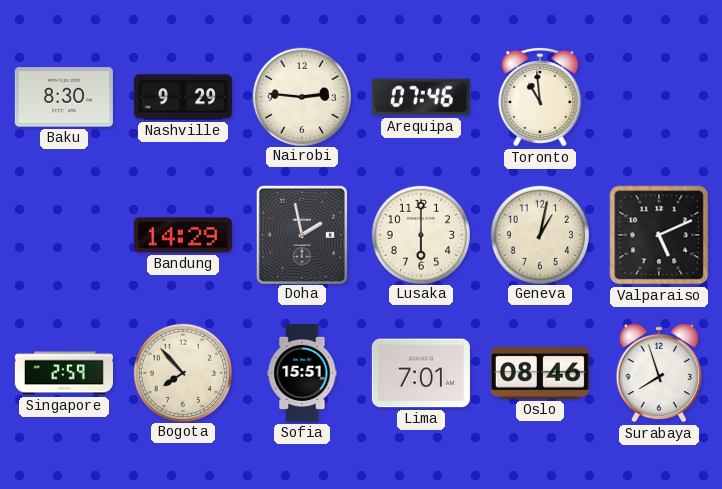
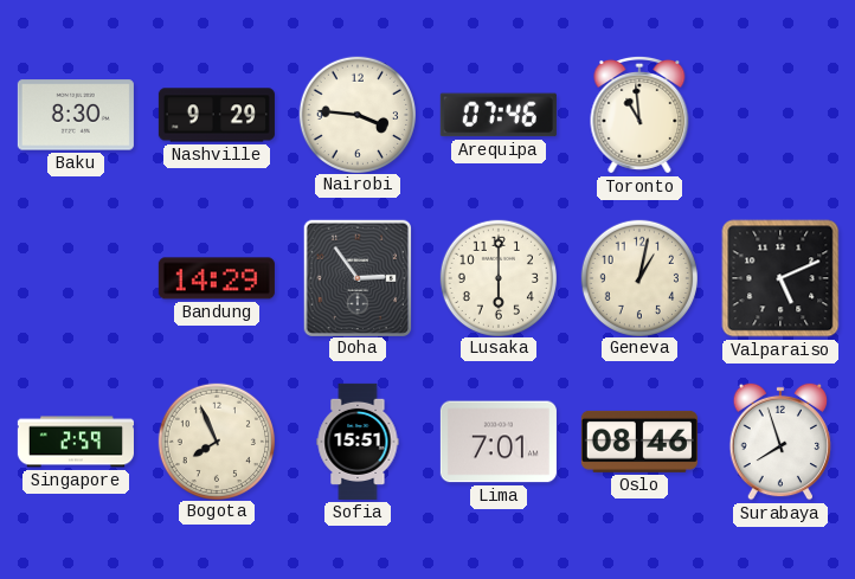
Nairobi: 2:46 -> 3:46 (356, 114)
Doha: 1:58 -> 2:54 (356, 277)
Bogota: 7:53 -> 7:56 (216, 440)
